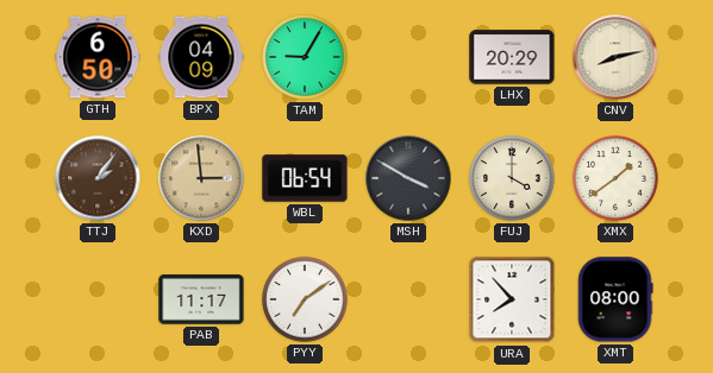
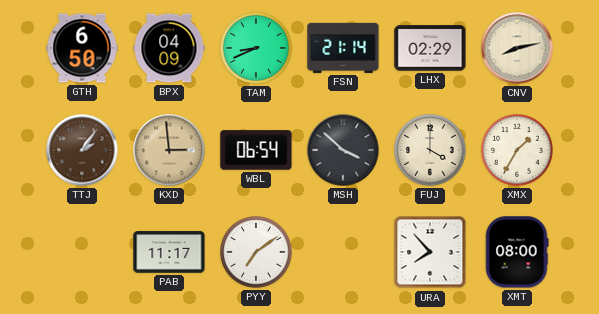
TAM: 9:05 -> 8:41 (256, 48)
FSN: none -> 21:14 (343, 48)
LHX: 20:29 -> 02:29 (430, 48)
MSH: 3:50 -> 3:52 (343, 150)
XMX: 1:39 -> 1:35 (517, 150)
